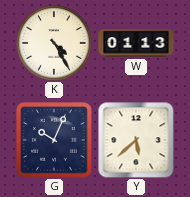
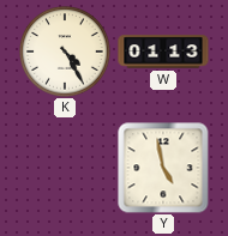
G: 10:04 -> none (54, 140)
Y: 5:38 -> 4:58 (163, 168)
